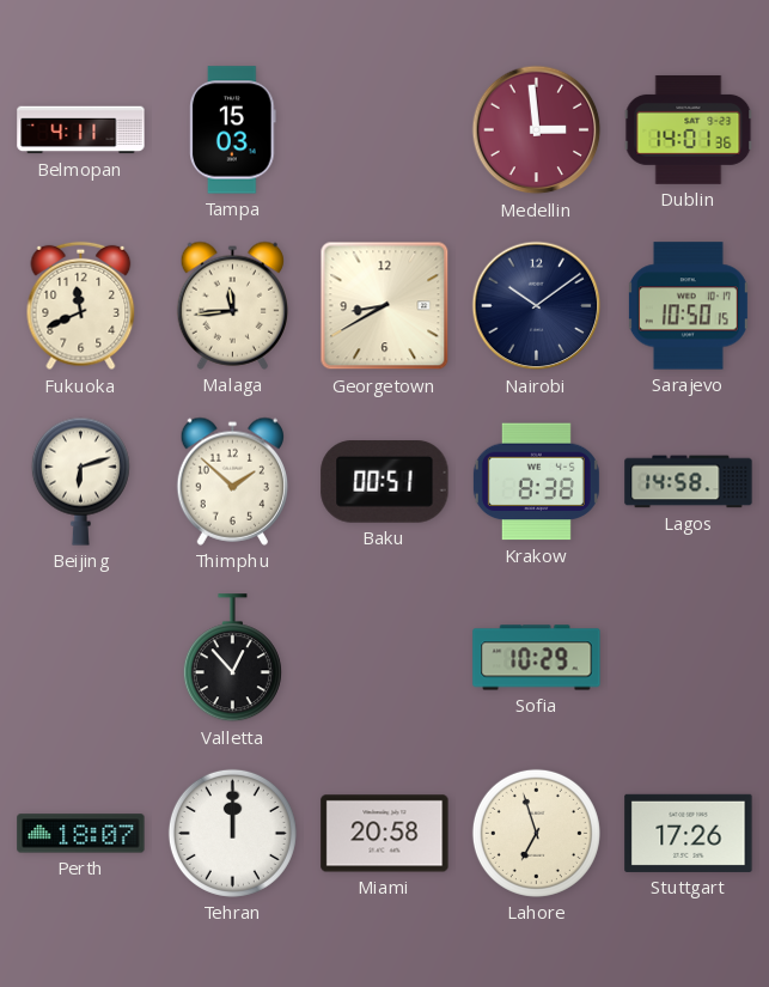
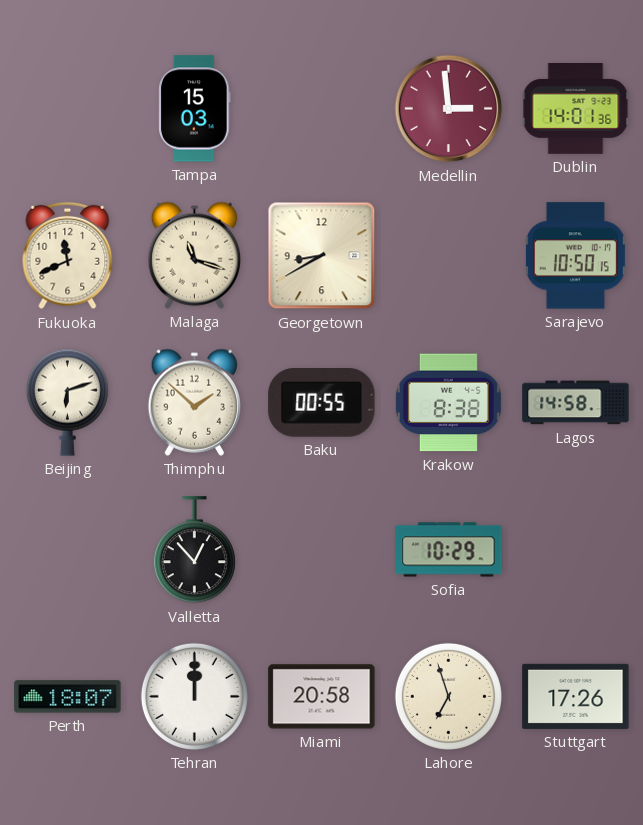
Belmopan: 4:11 -> none (81, 130)
Malaga: 11:44 -> 11:18 (194, 255)
Nairobi: 10:09 -> none (537, 306)
Baku: 00:51 -> 00:55 (322, 403)
